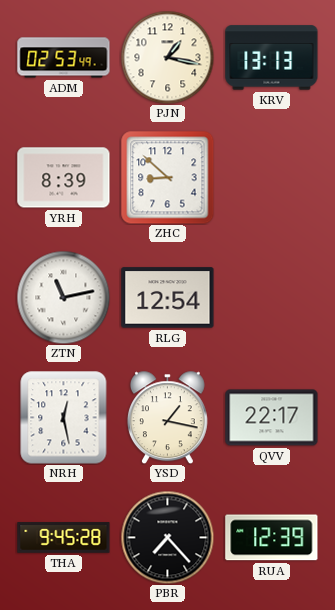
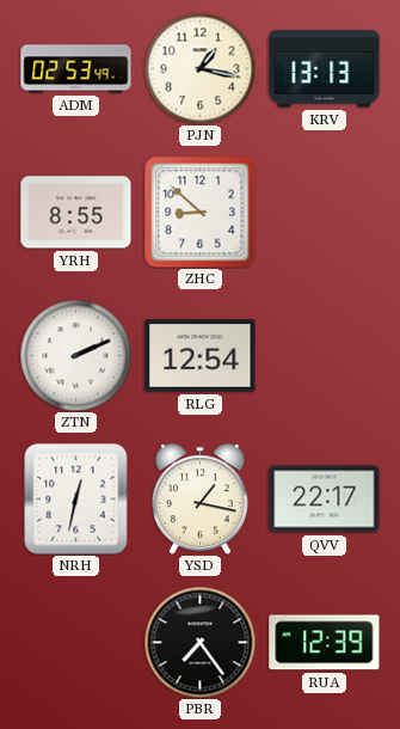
YRH: 8:39 -> 8:55 (76, 213)
ZTN: 11:13 -> 2:11 (75, 355)
NRH: 12:28 -> 12:32 (76, 500)
THA: 9:45 -> none (64, 538)
PBR: 7:23 -> 7:24 (199, 642)
